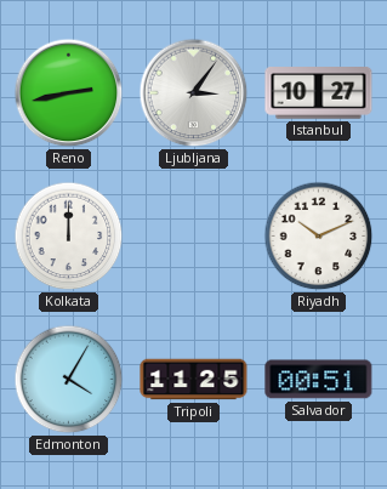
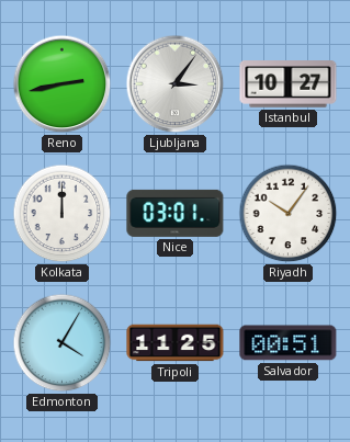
Nice: none -> 03:01 (176, 213)
Riyadh: 10:11 -> 10:06 (289, 214)
